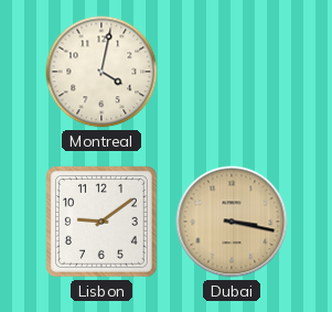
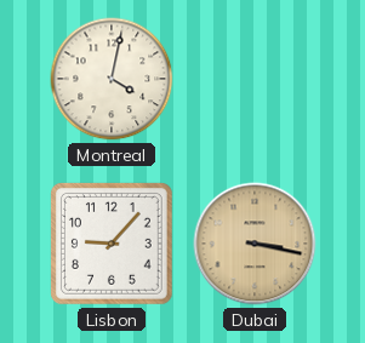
Lisbon: 9:09 -> 9:07 (113, 245)
